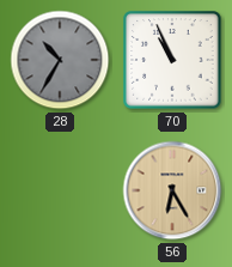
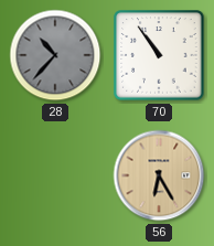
28: 10:35 -> 10:37 (55, 55)
70: 10:56 -> 10:54 (159, 55)
